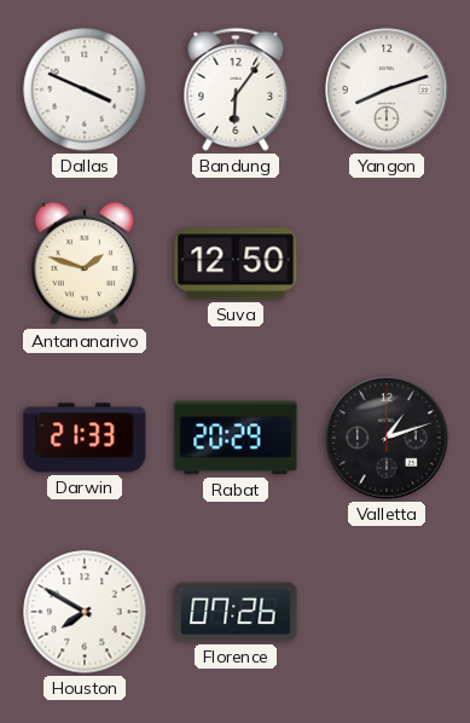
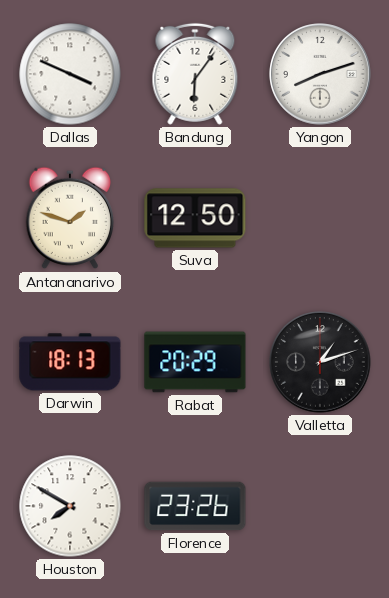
Darwin: 21:33 -> 18:13 (70, 362)
Florence: 07:26 -> 23:26 (195, 506)
